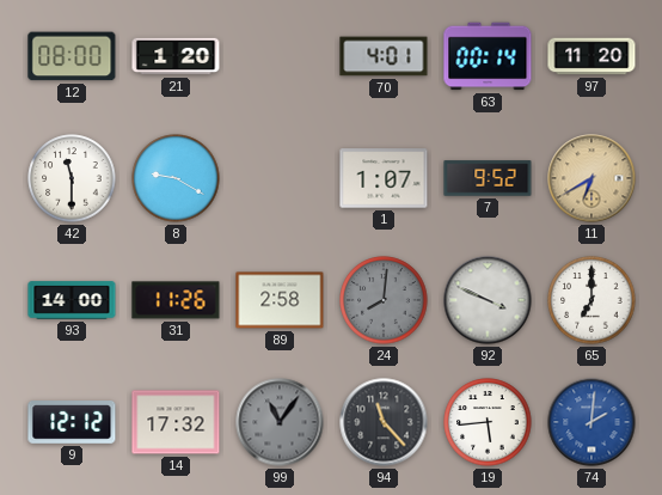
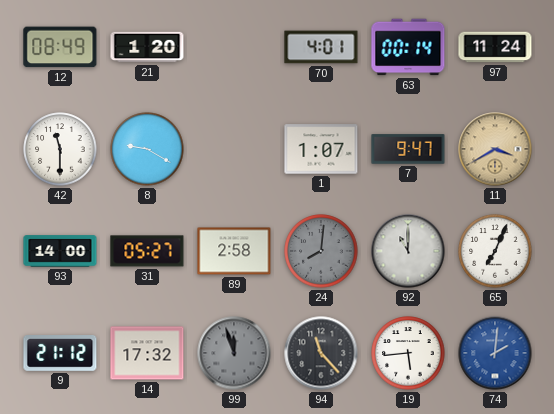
12: 08:00 -> 08:49 (60, 47)
97: 11:20 -> 11:24 (495, 47)
7: 9:52 -> 9:47 (408, 149)
11: 6:40 -> 3:40 (495, 149)
31: 11:26 -> 05:27 (147, 251)
92: 3:49 -> 11:00 (408, 251)
65: 7:00 -> 7:04 (495, 251)
9: 12:12 -> 21:12 (60, 354)
99: 11:06 -> 11:57 (234, 353)
